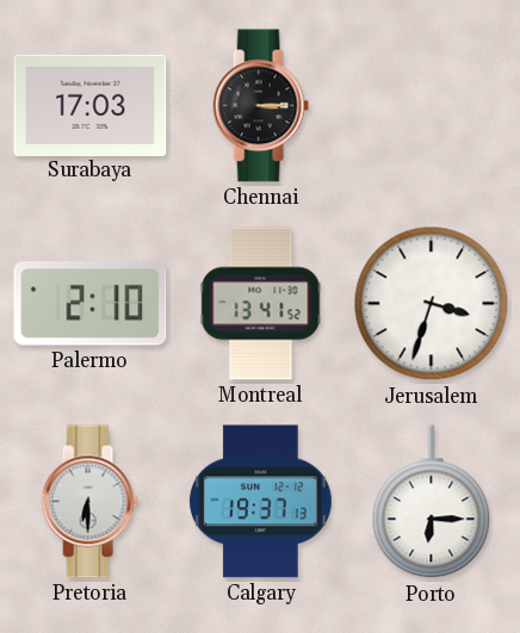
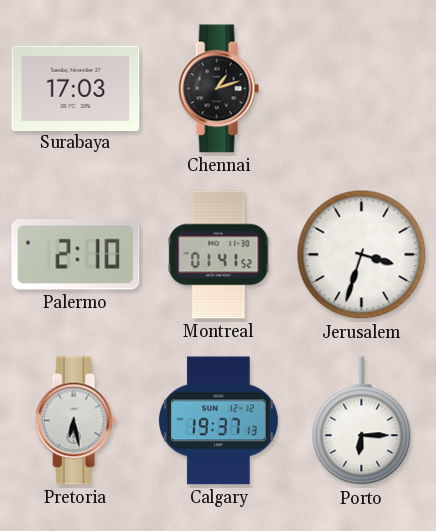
Chennai: 3:15 -> 1:12 (218, 89)
Montreal: 13:41 -> 01:41 (219, 255)
Pretoria: 6:30 -> 6:28 (75, 421)
